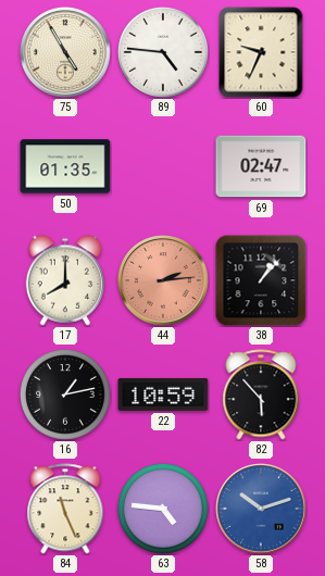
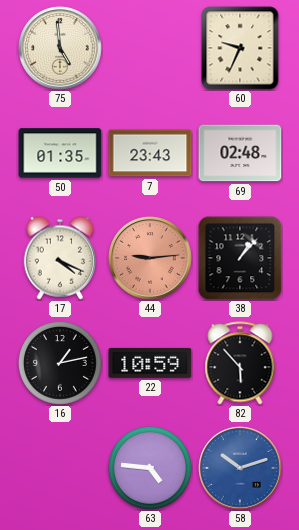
75: 4:55 -> 4:59 (60, 48)
89: 4:46 -> none (163, 52)
7: none -> 23:43 (150, 153)
69: 02:47 -> 02:48 (240, 153)
17: 8:00 -> 4:19 (59, 258)
44: 2:14 -> 9:14 (150, 258)
84: 11:26 -> none (65, 509)
